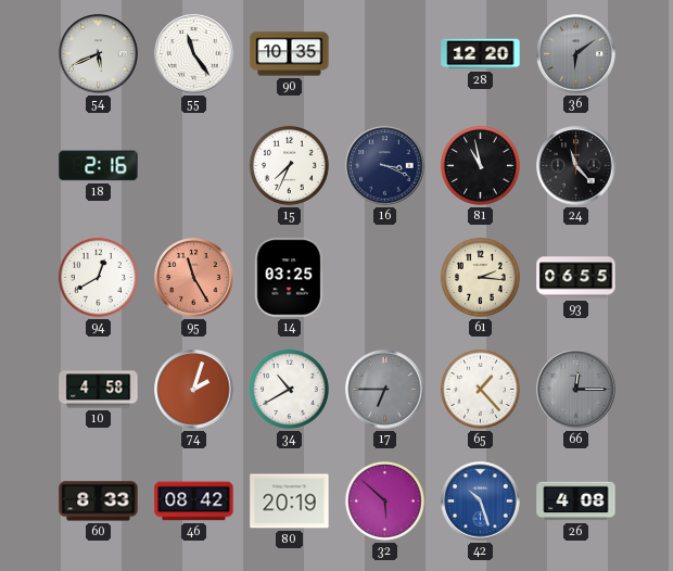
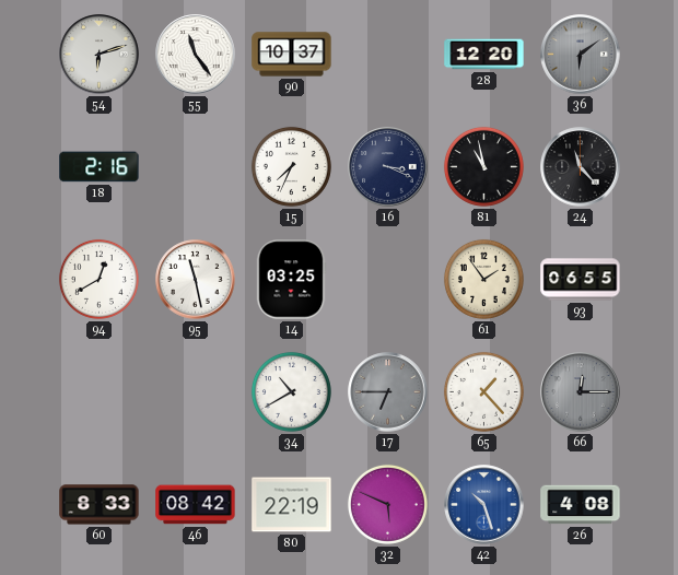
54: 5:41 -> 6:12 (100, 55)
90: 10:35 -> 10:37 (292, 55)
95: 11:25 -> 11:28 (196, 280)
95 dial: salmon -> white (196, 280)
61: 2:16 -> 1:54 (483, 279)
10: 4:58 -> none (99, 390)
74: 2:03 -> none (194, 390)
80: 20:19 -> 22:19 (292, 505)
32: 5:52 -> 5:49 (387, 504)
